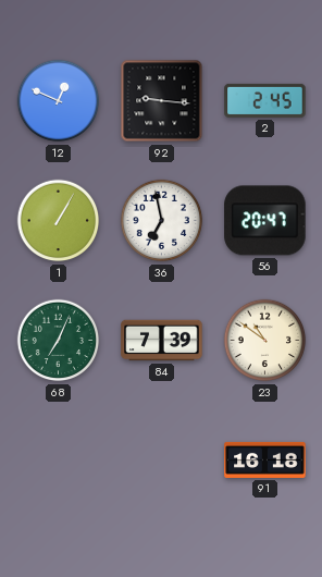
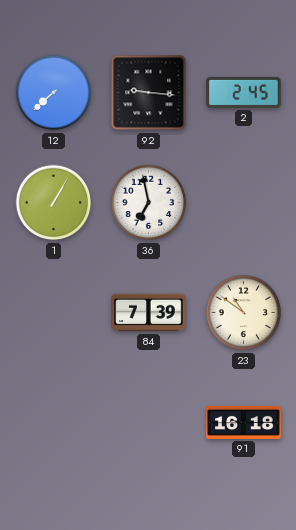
12: 12:49 -> 7:38 (54, 93)
56: 20:47 -> none (265, 221)
68: 7:04 -> none (59, 341)
